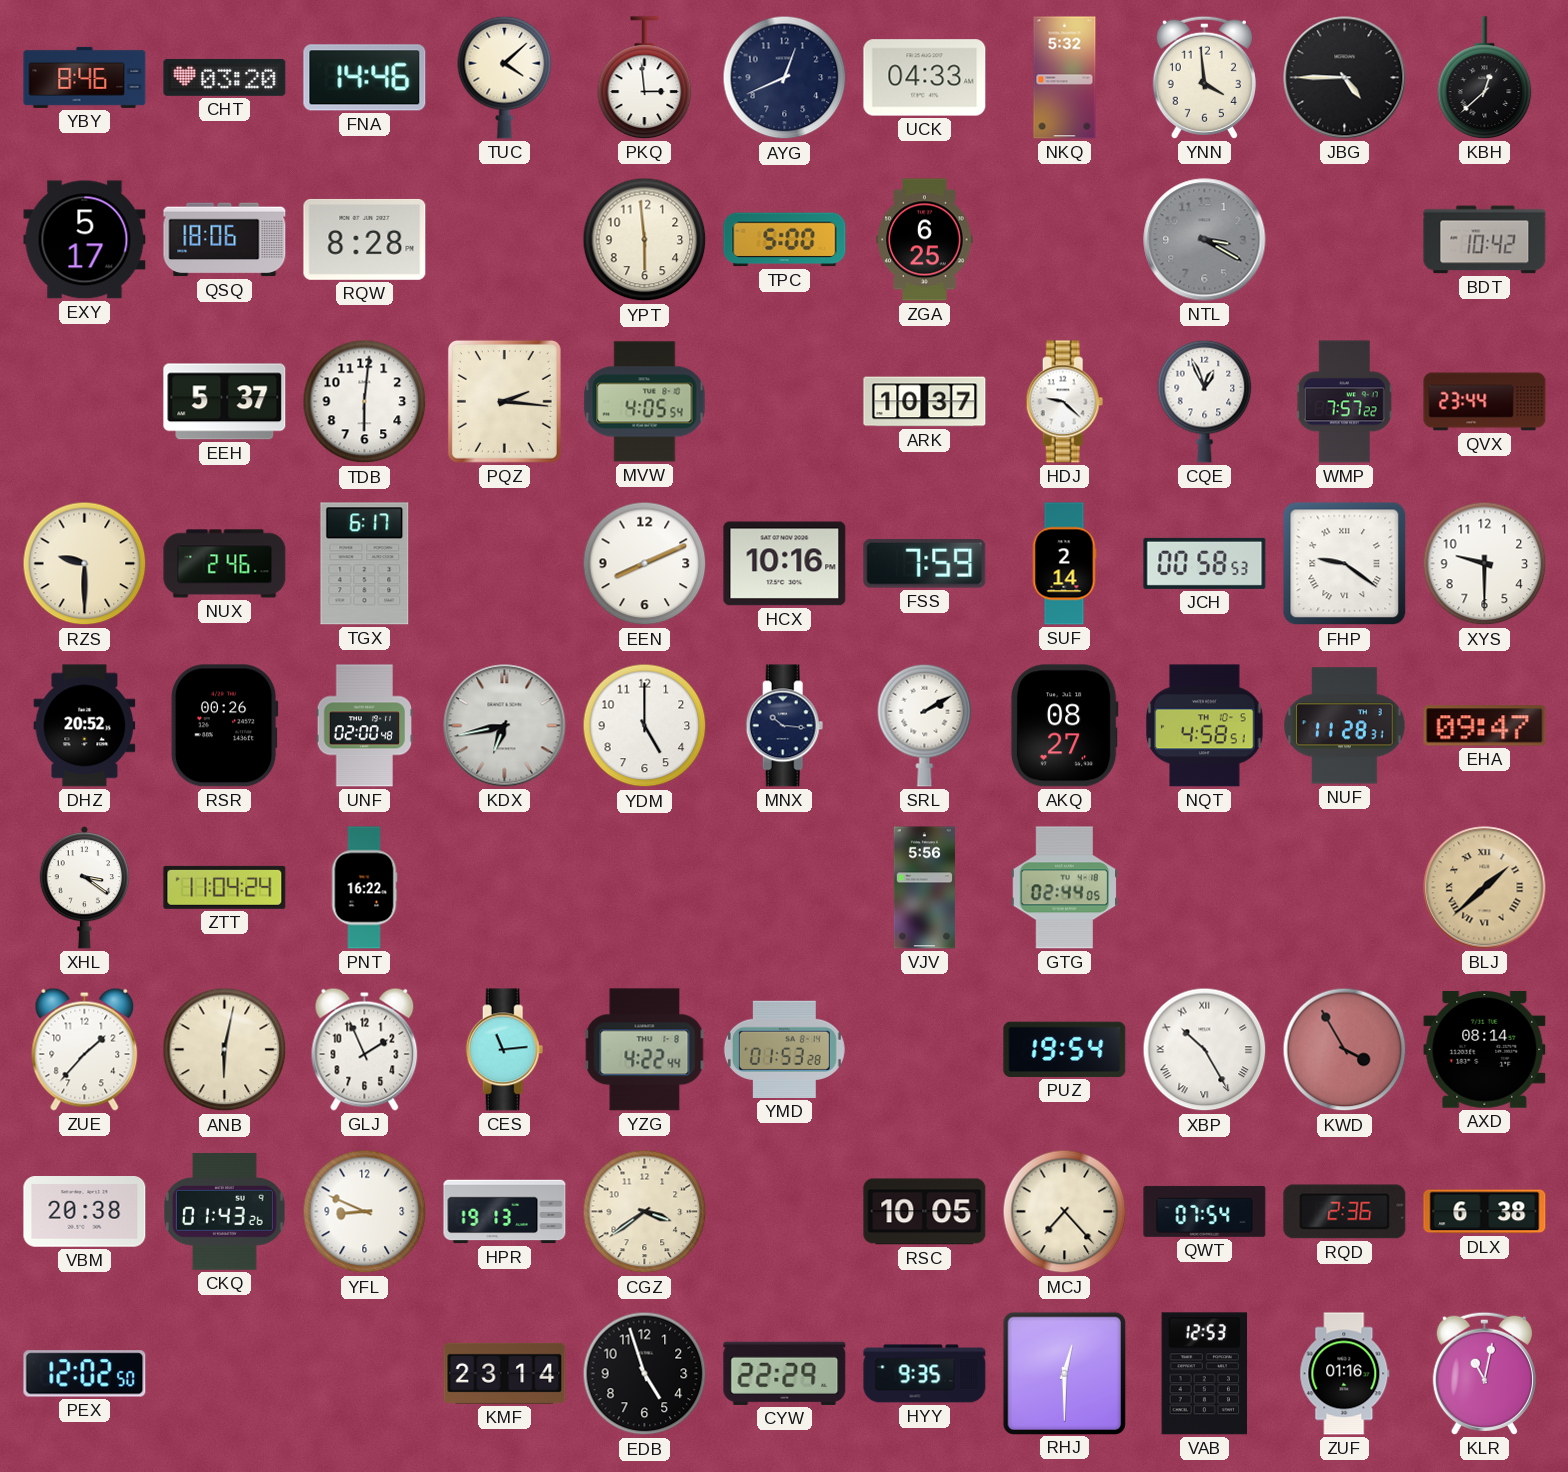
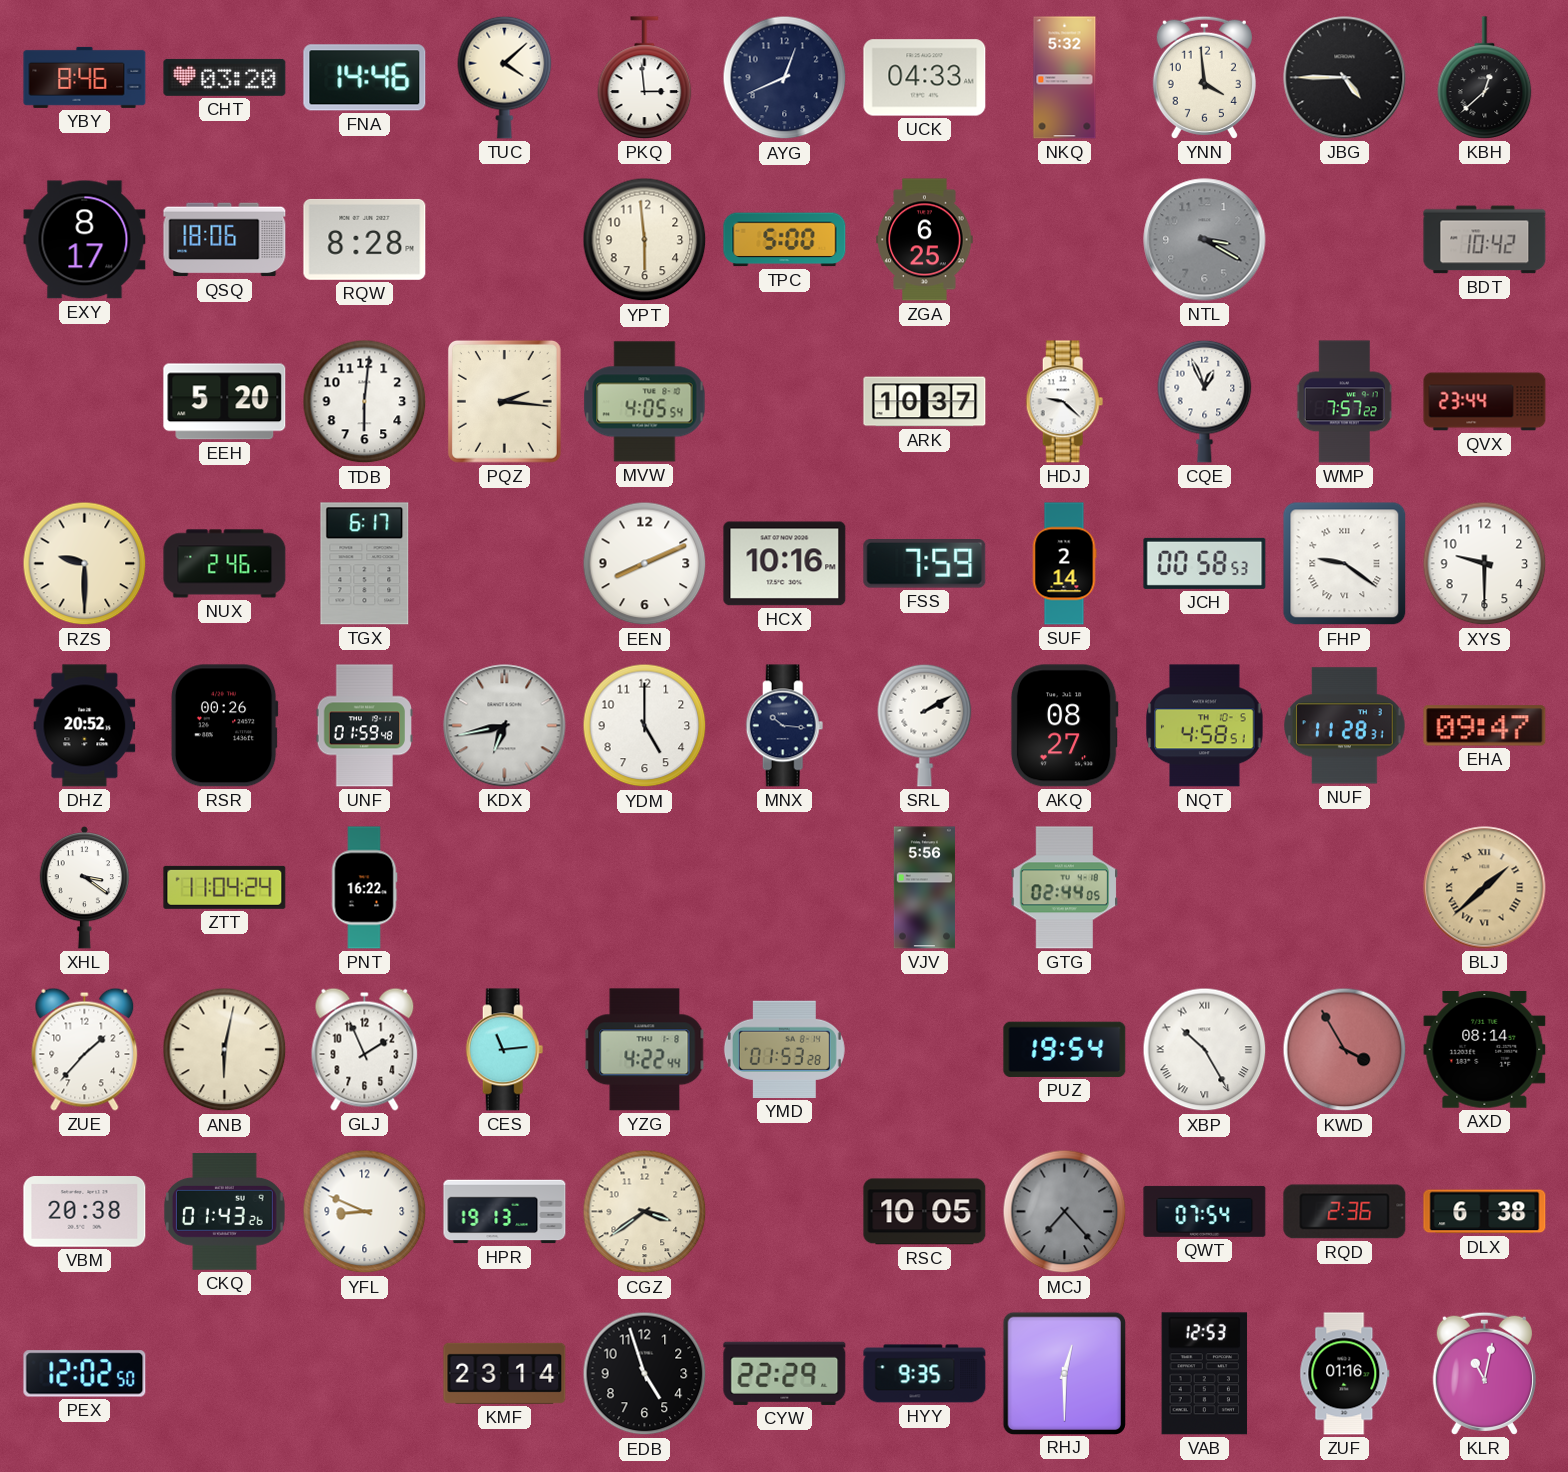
EXY: 5:17 -> 8:17 (85, 240)
EEH: 5:37 -> 5:20 (225, 402)
UNF: 02:00 -> 01:59 (364, 726)
MCJ dial: cream -> grey (1065, 1212)
